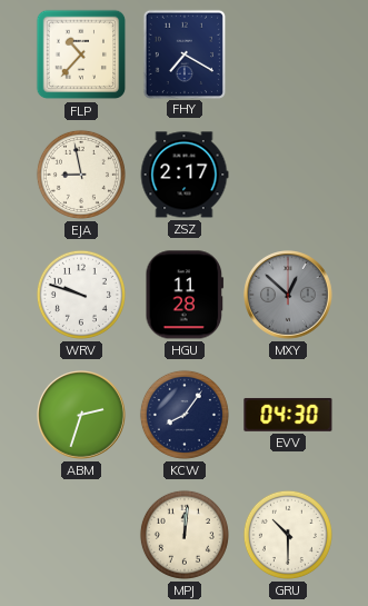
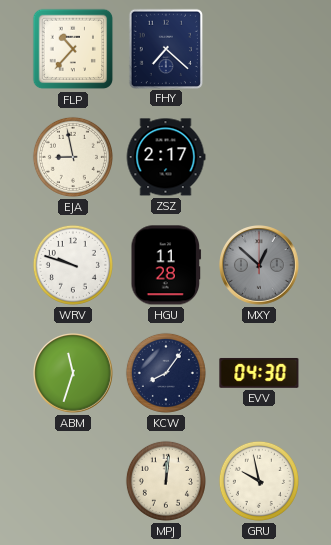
FHY: 7:20 -> 7:22 (165, 48)
ABM: 2:33 -> 11:33 (74, 374)
GRU: 10:30 -> 9:58 (259, 481)
